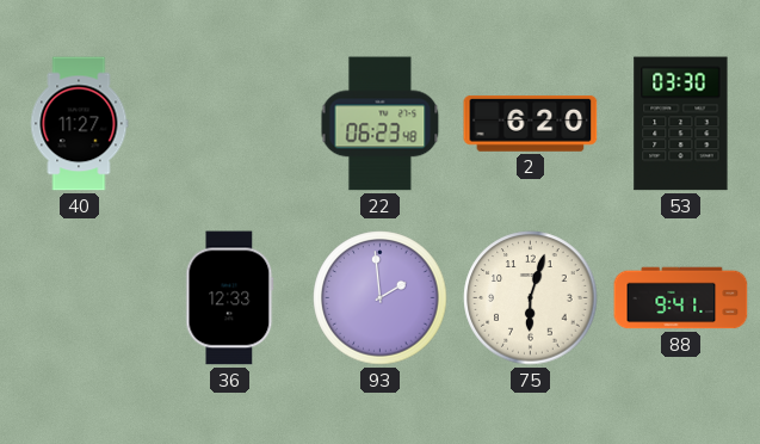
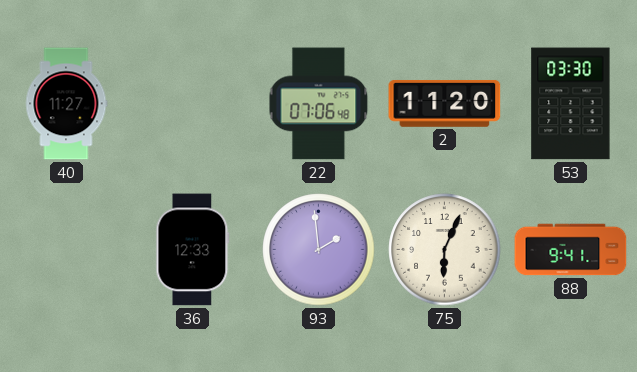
22: 06:23 -> 07:06 (319, 104)
2: 6:20 -> 11:20 (445, 104)
75: 6:03 -> 6:04 (445, 250)
